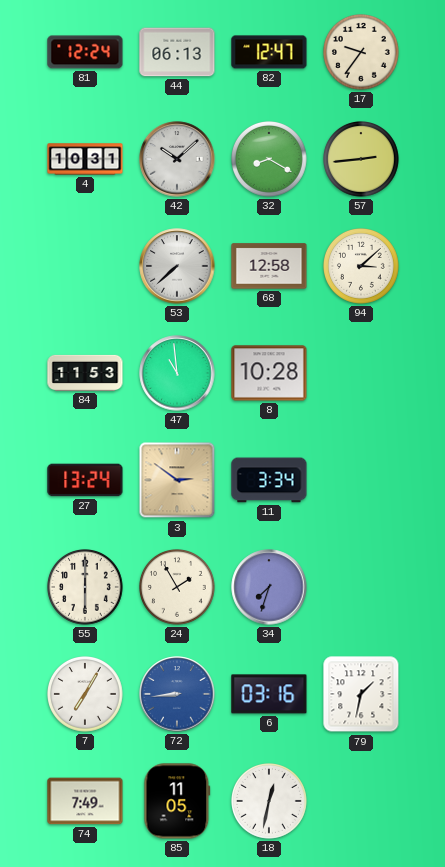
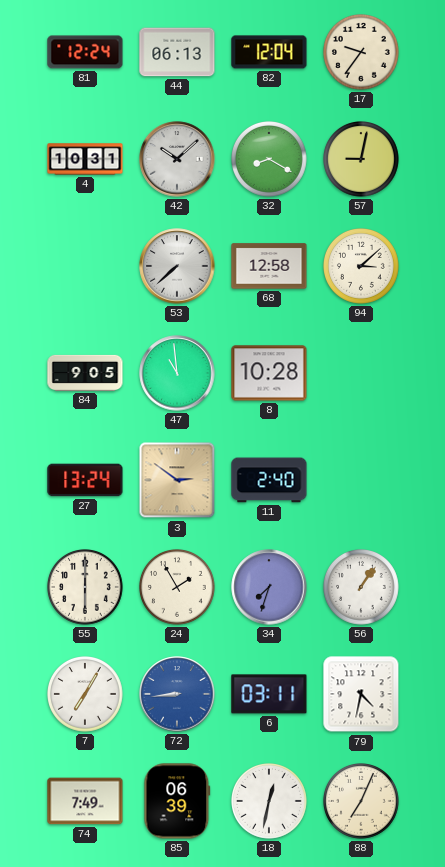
82: 12:47 -> 12:04 (269, 52)
57: 2:44 -> 9:02 (362, 160)
84: 11:53 -> 9:05 (85, 373)
11: 3:34 -> 2:40 (269, 480)
56: none -> 1:06 (362, 588)
6: 03:16 -> 03:11 (269, 694)
79: 1:32 -> 4:32 (361, 694)
85: 11:05 -> 06:39 (177, 801)
88: none -> 7:04 (362, 802)
